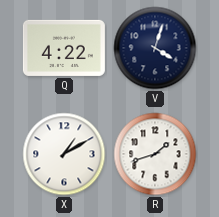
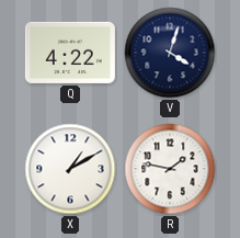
R: 1:42 -> 1:47 (170, 169)
